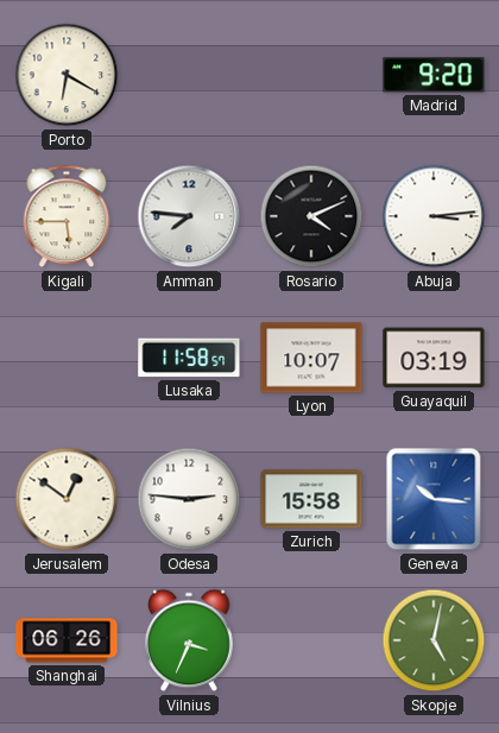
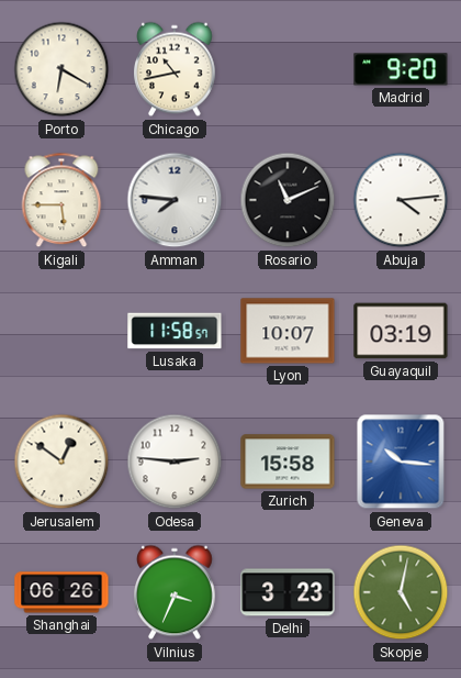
Chicago: none -> 10:43 (176, 69)
Rosario: 4:11 -> 11:11 (288, 200)
Abuja: 3:14 -> 4:14 (401, 200)
Delhi: none -> 3:23 (288, 592)
